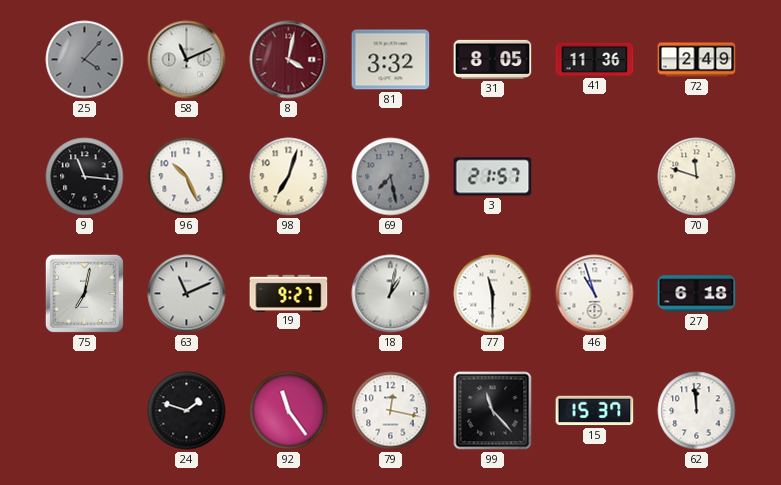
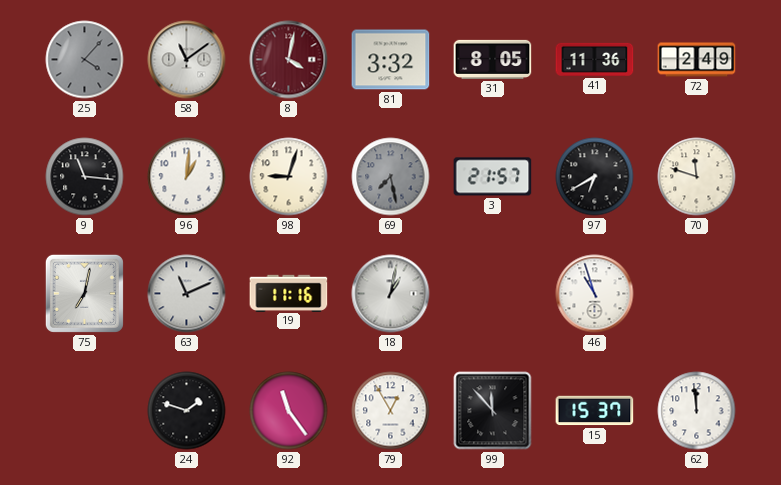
58: 11:11 -> 11:09 (187, 60)
96: 10:26 -> 1:01 (187, 177)
98: 7:03 -> 9:03 (289, 177)
97: none -> 6:40 (595, 177)
19: 9:27 -> 11:16 (289, 293)
77: 11:30 -> none (493, 294)
27: 6:18 -> none (697, 294)
79: 12:17 -> 12:55 (391, 411)
99: 11:23 -> 11:53 (493, 411)
